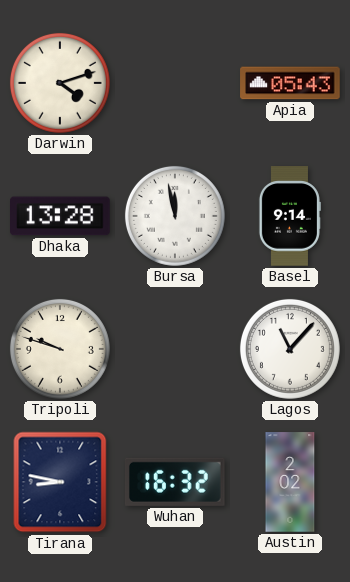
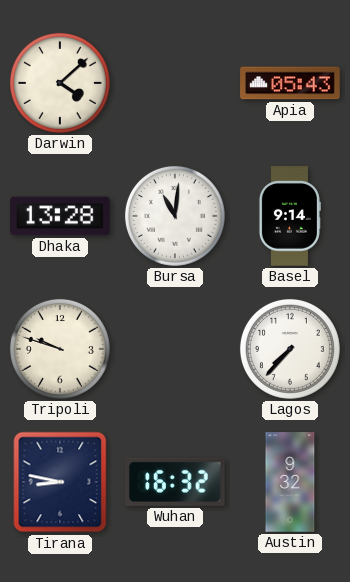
Darwin: 4:12 -> 4:08 (60, 83)
Bursa: 11:58 -> 11:01 (175, 216)
Lagos: 11:07 -> 7:37 (290, 349)
Austin: 2:02 -> 9:32 (290, 482)
